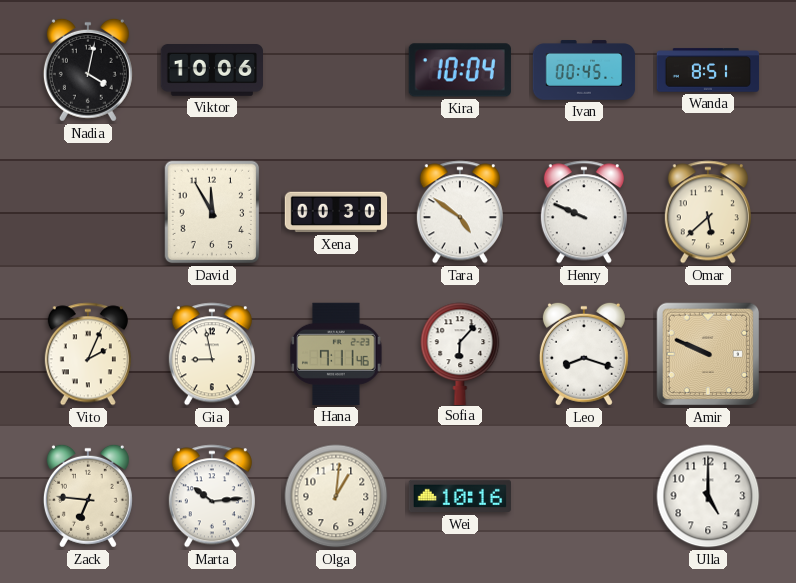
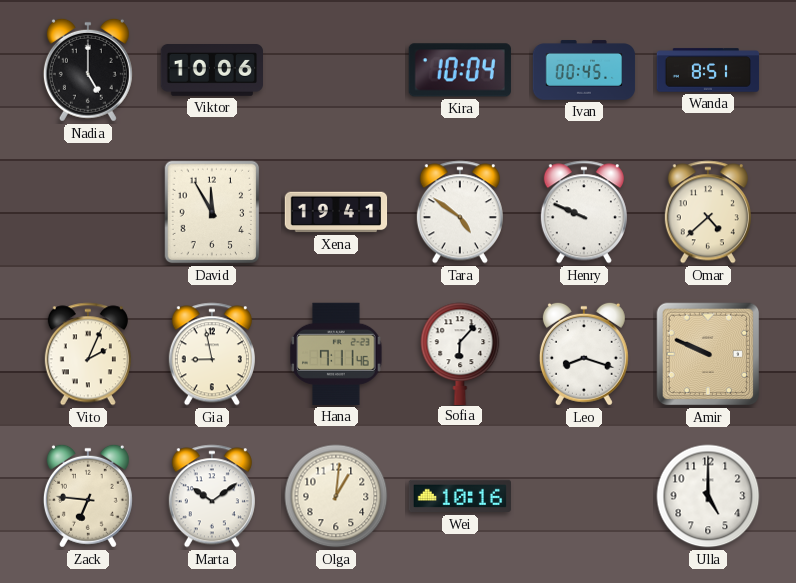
Nadia: 4:02 -> 5:00 (88, 70)
Xena: 00:30 -> 19:41 (336, 212)
Omar: 5:38 -> 4:38 (708, 212)
Marta: 10:14 -> 10:09 (212, 496)
